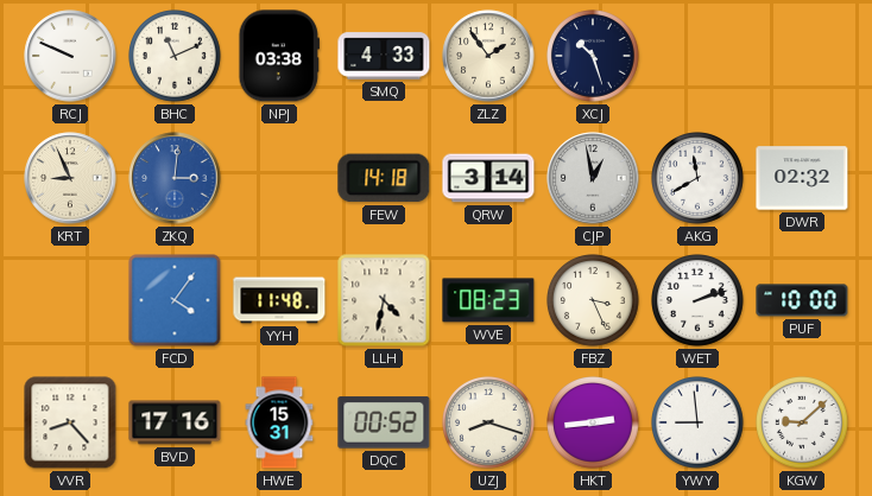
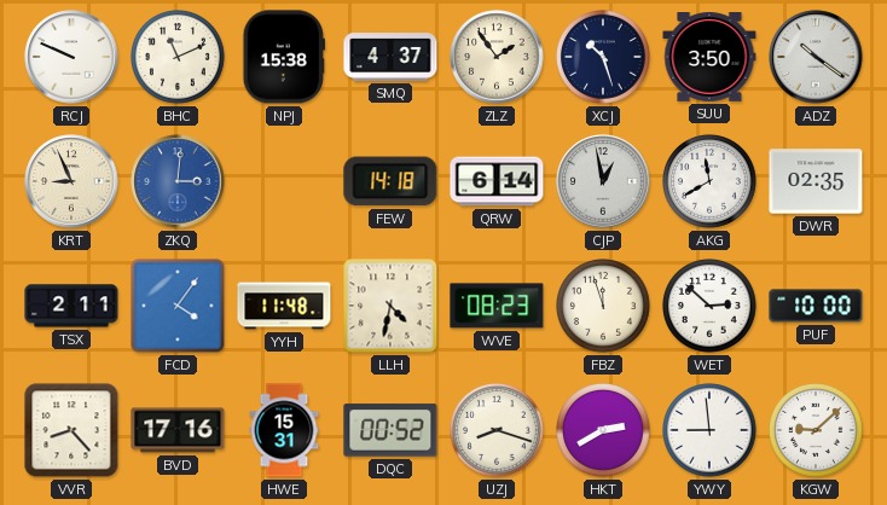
NPJ: 03:38 -> 15:38 (283, 57)
SMQ: 4:33 -> 4:37 (390, 57)
SUU: none -> 3:50 (709, 58)
ADZ: none -> 10:21 (816, 57)
QRW: 3:14 -> 6:14 (497, 181)
DWR: 02:32 -> 02:35 (816, 181)
TSX: none -> 2:11 (71, 306)
FBZ: 3:26 -> 11:57 (604, 307)
WET: 2:12 -> 2:52 (711, 307)
HKT: 2:44 -> 2:40 (604, 431)
